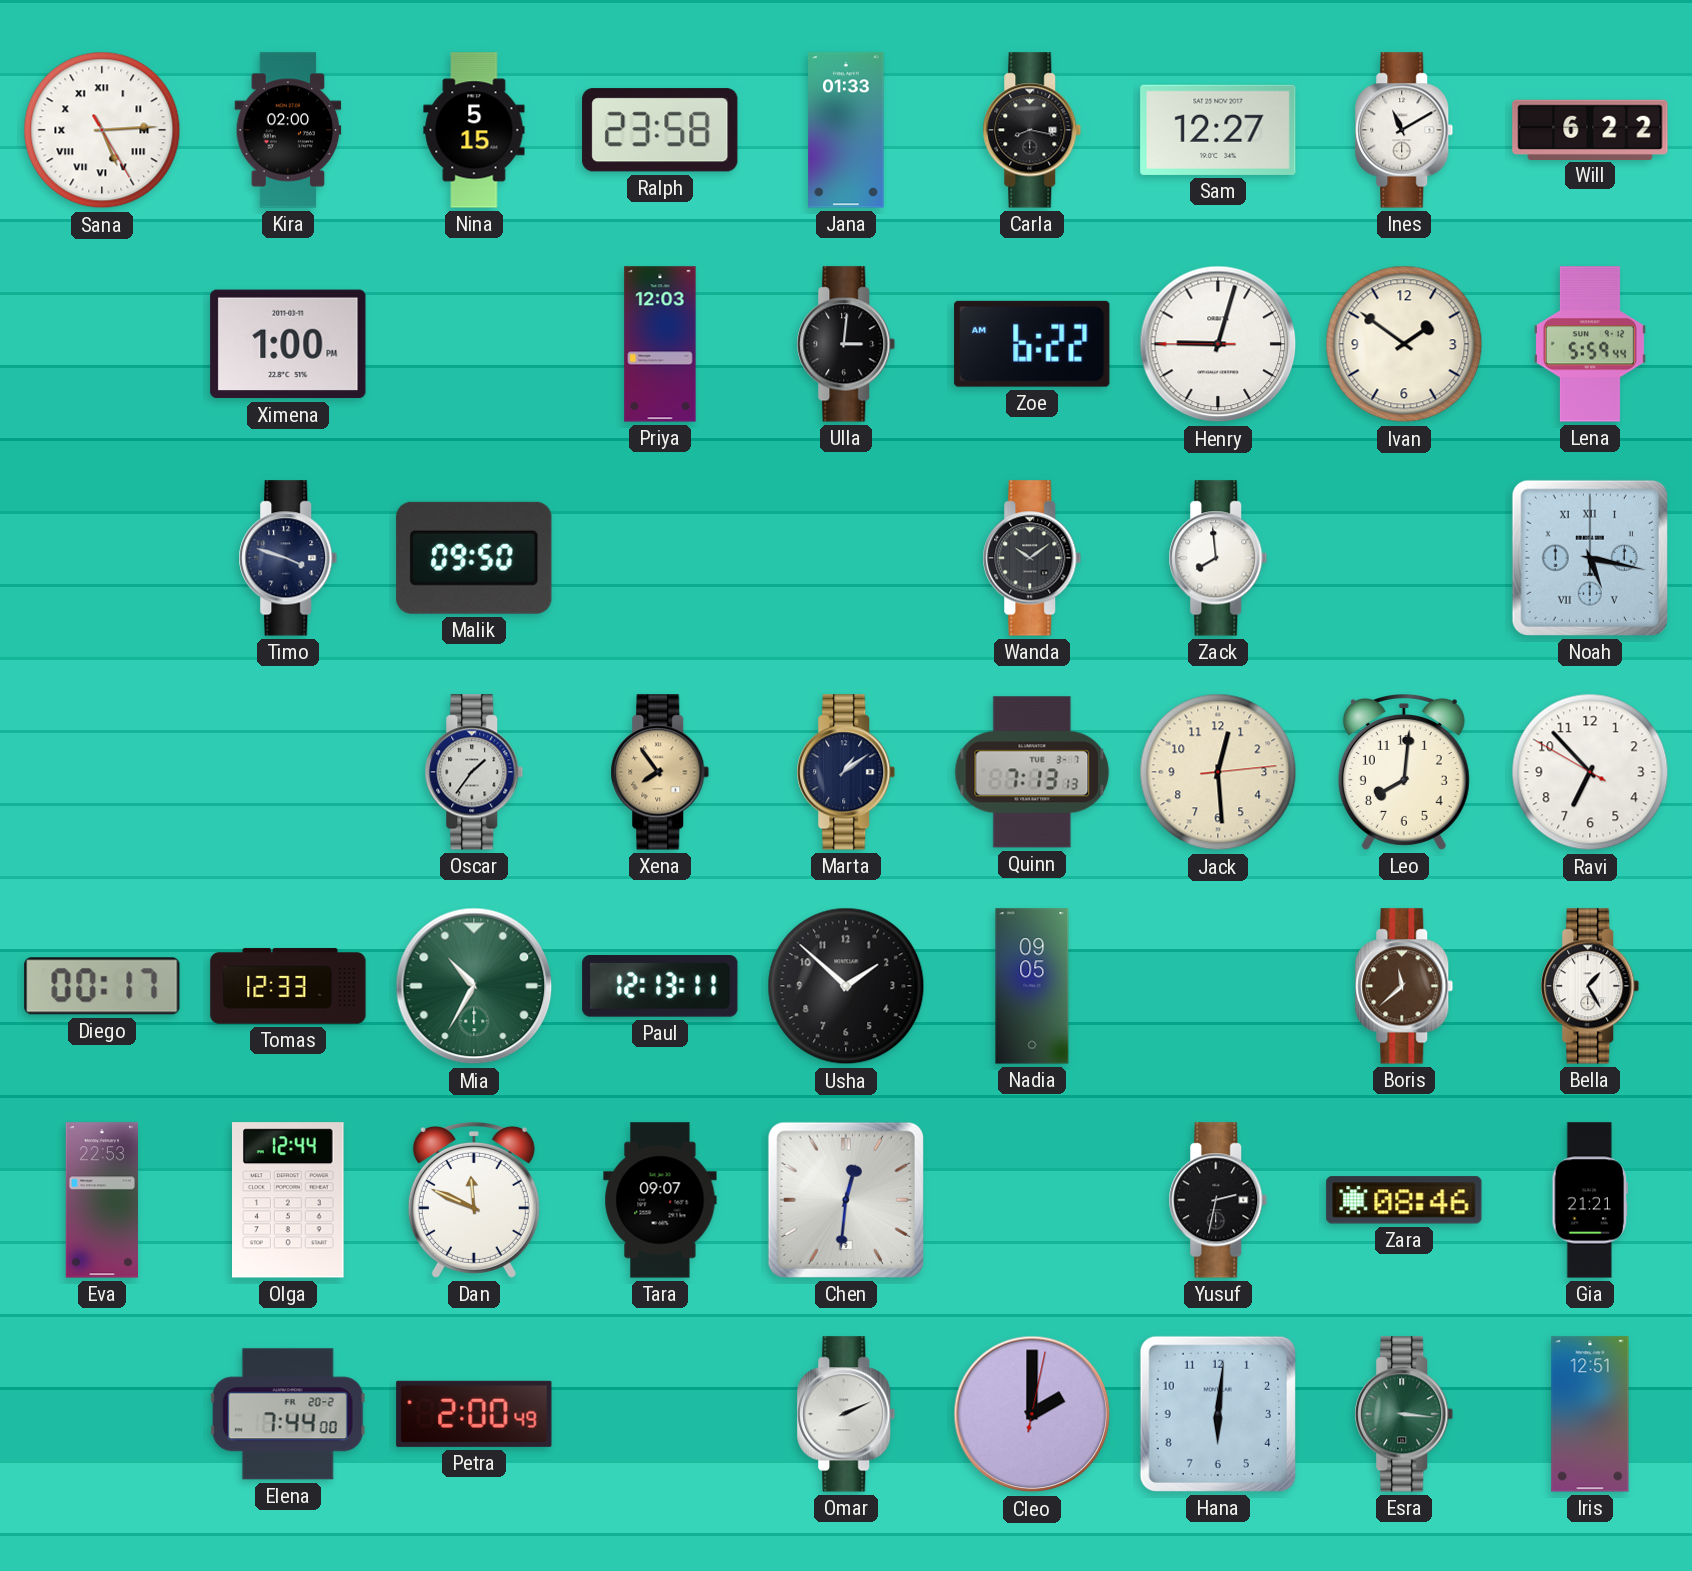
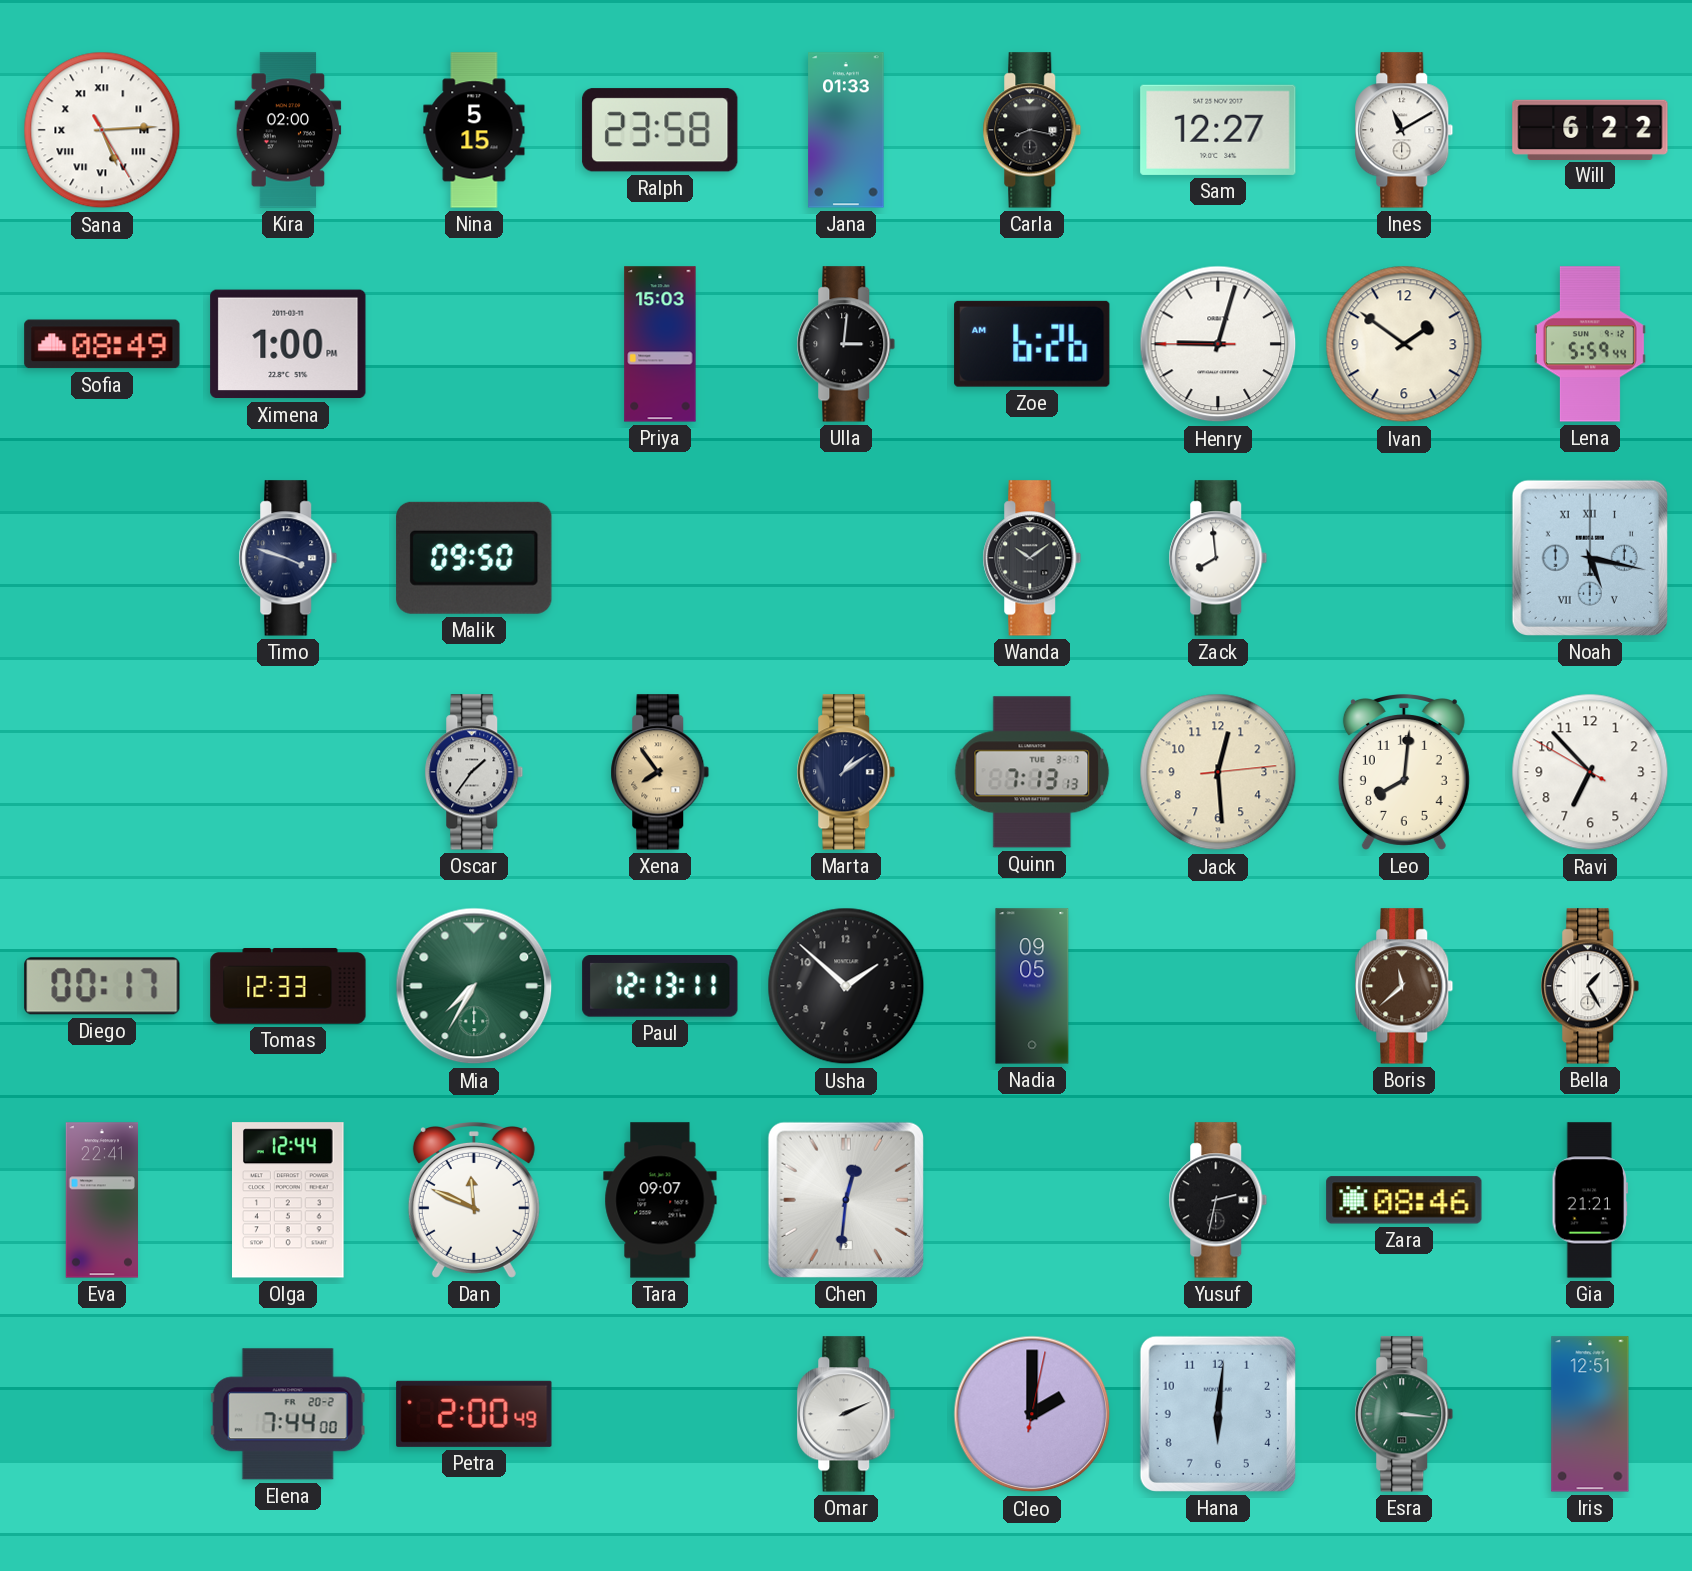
Sofia: none -> 08:49 (102, 344)
Priya: 12:03 -> 15:03 (660, 344)
Zoe: 6:22 -> 6:26 (1032, 344)
Mia: 10:35 -> 7:35 (474, 986)
Eva: 22:53 -> 22:41 (101, 1200)
